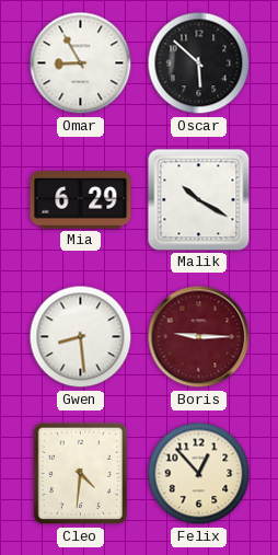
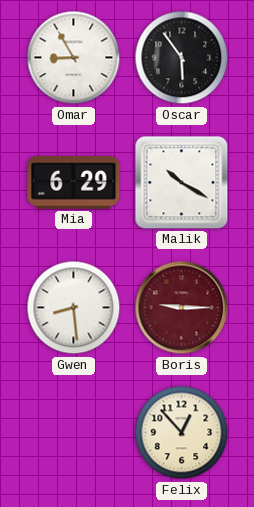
Oscar: 5:52 -> 5:54 (182, 58)
Cleo: 4:31 -> none (80, 474)
